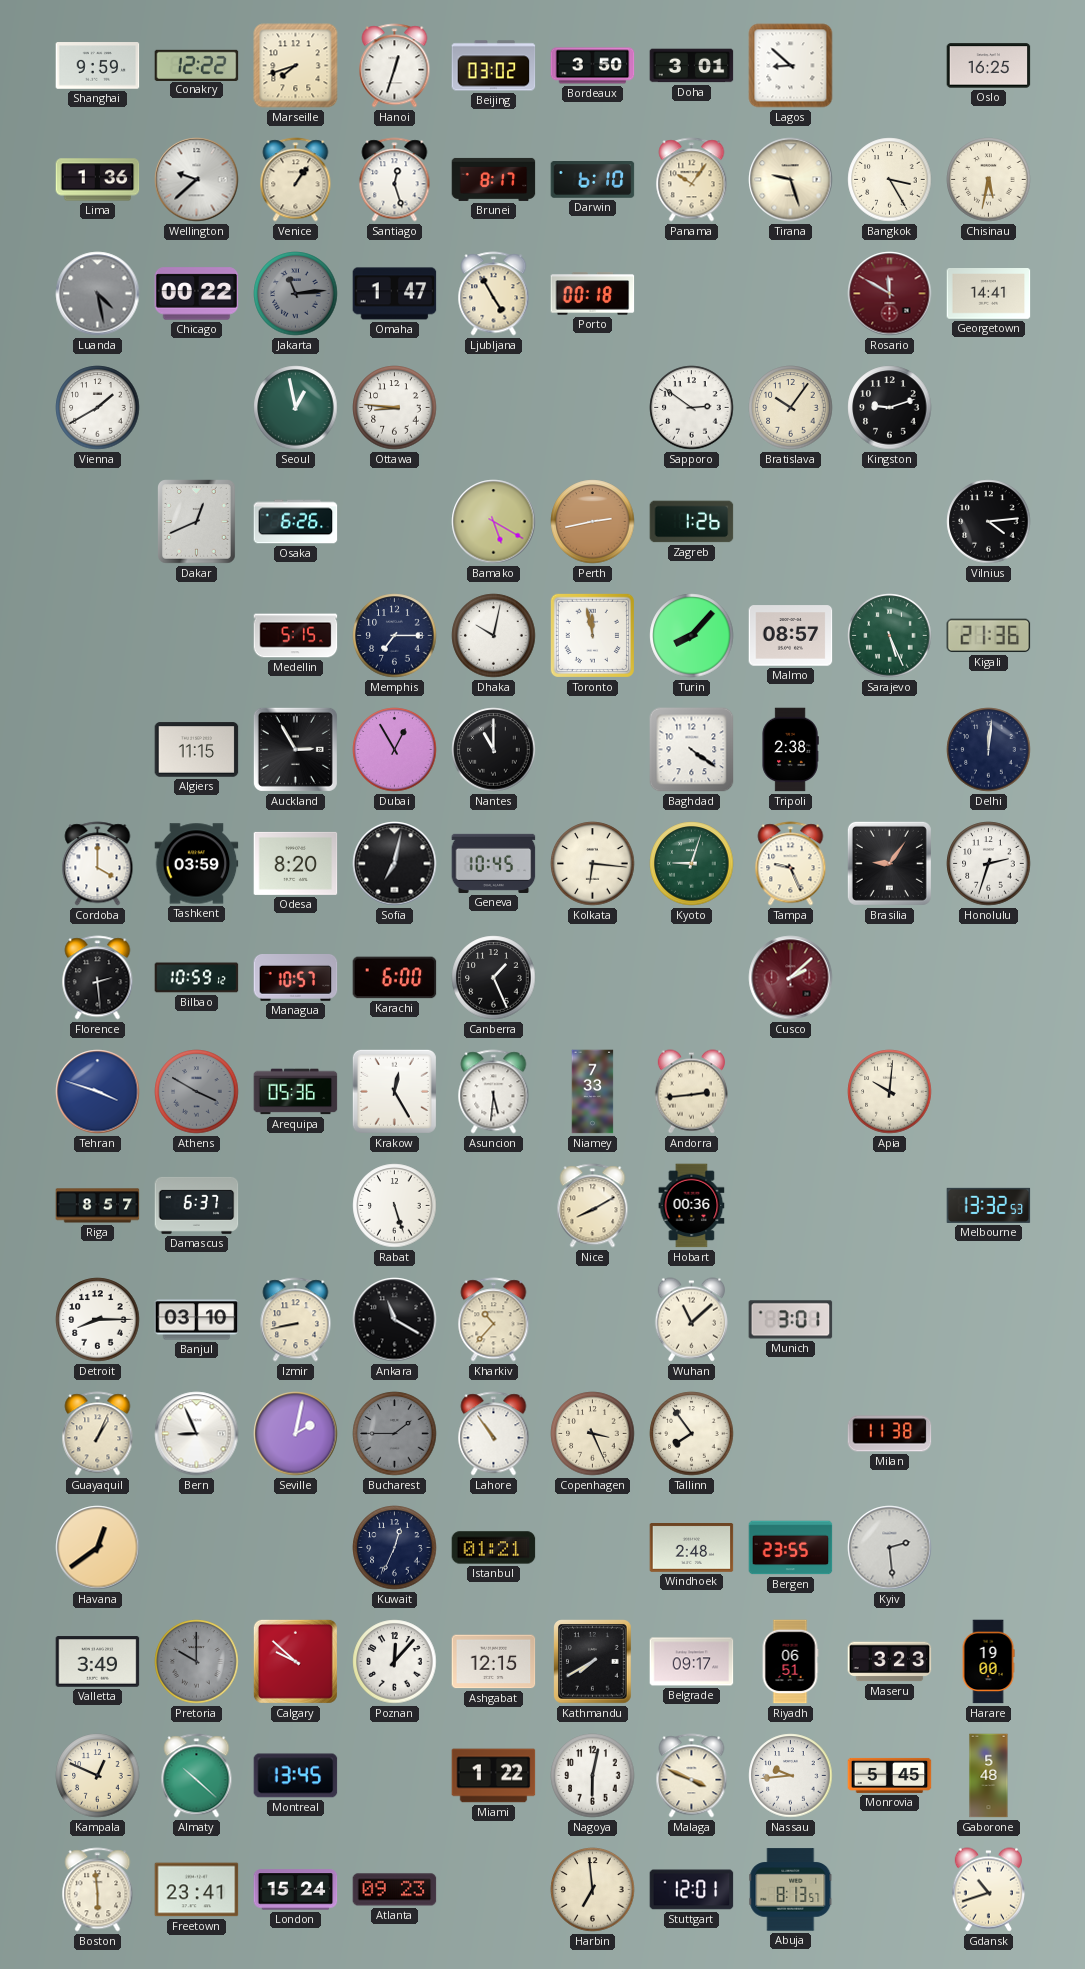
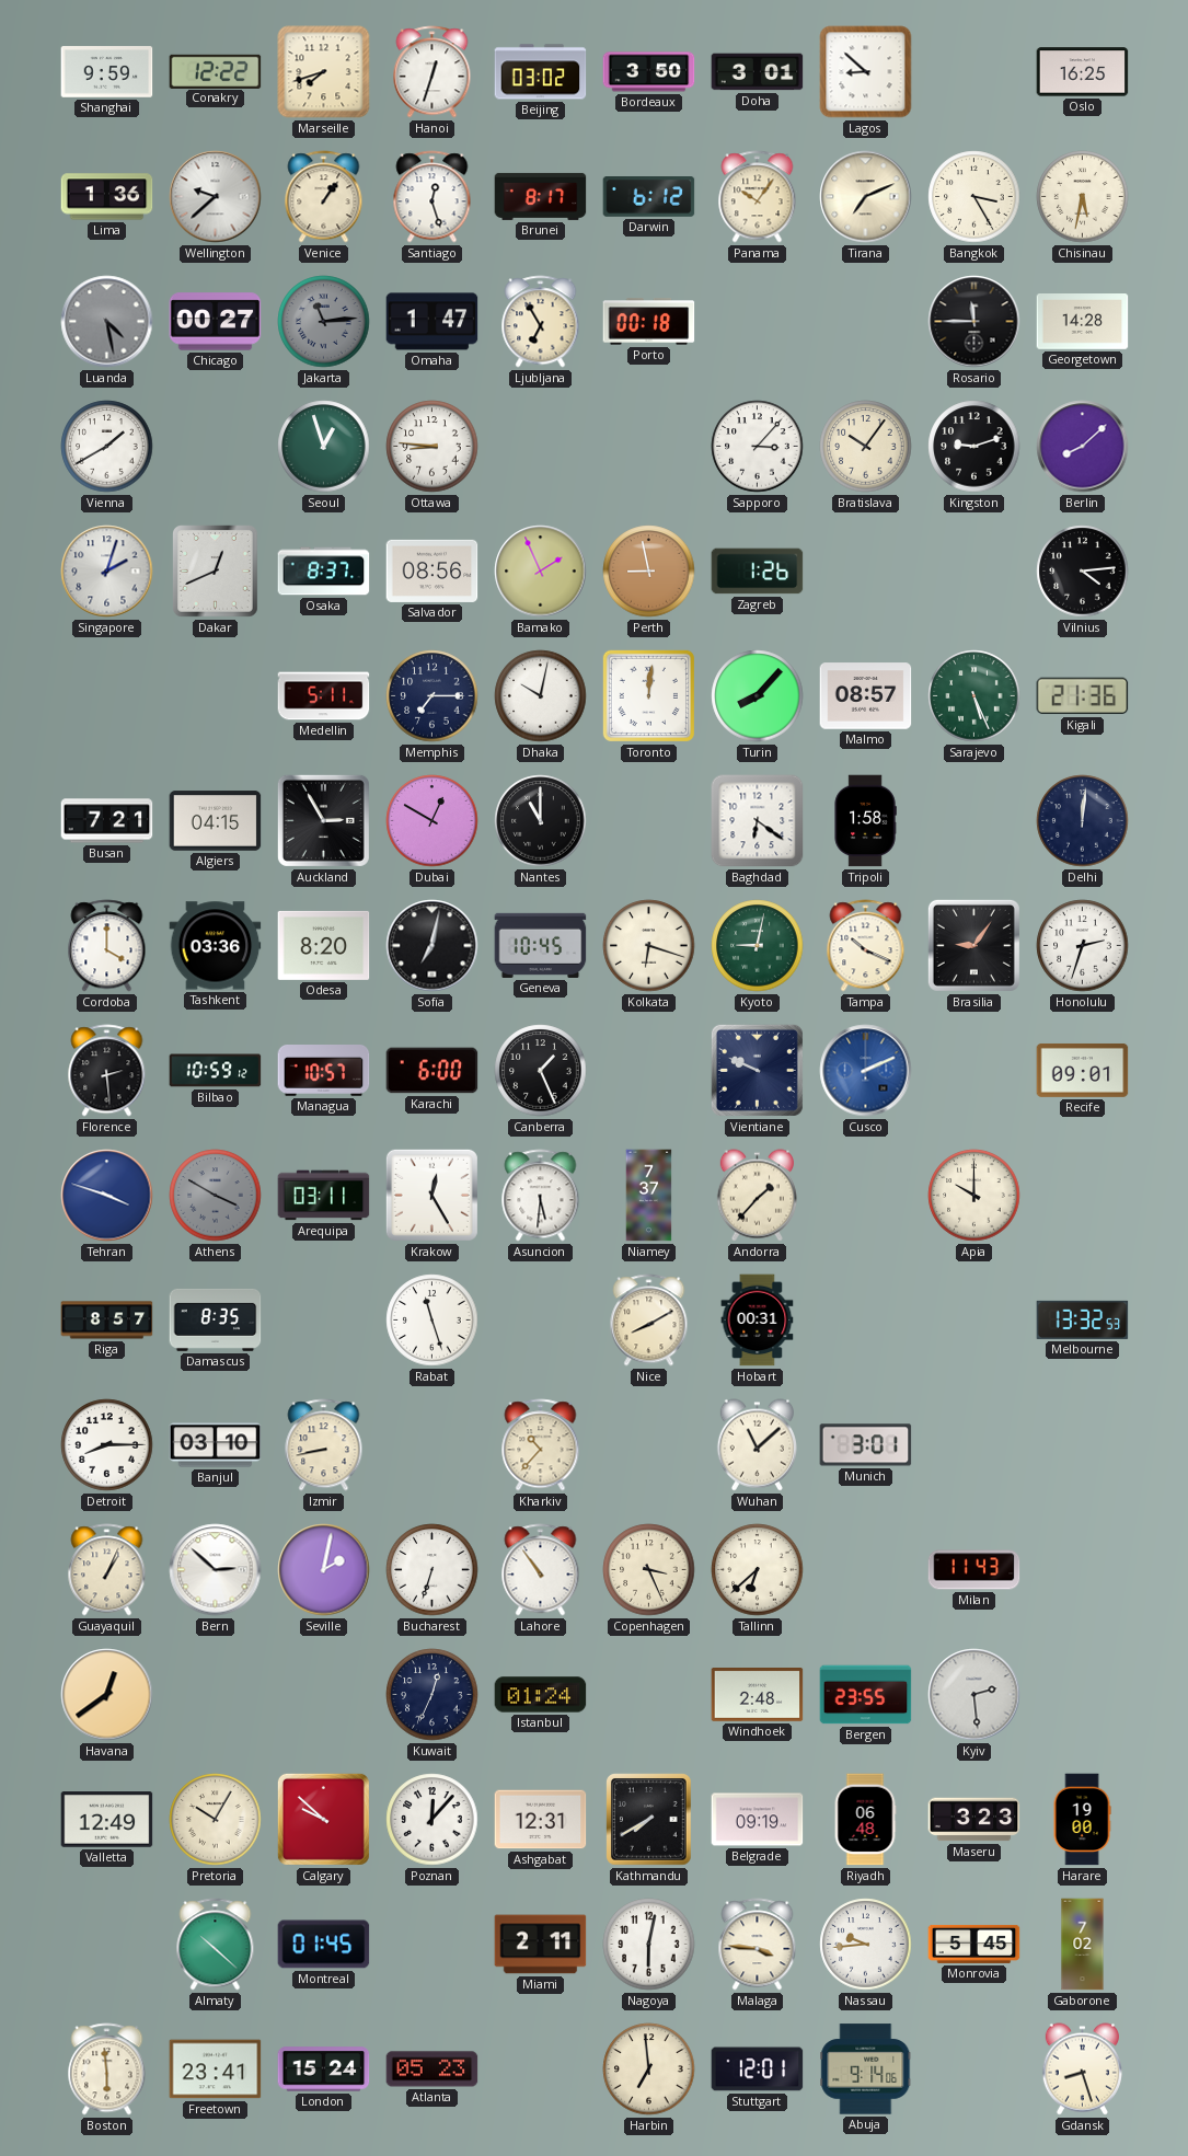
Darwin: 6:10 -> 6:12 (649, 197)
Tirana: 9:27 -> 7:11 (866, 197)
Chicago: 00:22 -> 00:27 (216, 322)
Ljubljana: 4:55 -> 6:55 (541, 322)
Rosario: 11:50 -> 11:45 (974, 322)
Rosario dial: burgundy -> black (974, 322)
Georgetown: 14:41 -> 14:28 (1083, 322)
Seoul: 12:58 -> 12:57 (324, 447)
Sapporo: 2:51 -> 3:07 (758, 447)
Berlin: none -> 8:08 (1083, 447)
Singapore: none -> 2:03 (107, 572)
Osaka: 6:26 -> 8:37 (324, 572)
Salvador: none -> 08:56 (432, 570)
Bamako: 5:20 -> 1:56 (541, 572)
Perth: 2:43 -> 8:58 (649, 572)
Medellin: 5:15 -> 5:11 (324, 696)
Toronto: 11:58 -> 12:01 (648, 695)
Busan: none -> 7:21 (107, 821)
Algiers: 11:15 -> 04:15 (216, 821)
Dubai: 12:55 -> 12:50 (432, 821)
Baghdad: 4:21 -> 6:21 (758, 821)
Tripoli: 2:38 -> 1:58 (865, 821)
Tashkent: 03:59 -> 03:36 (216, 946)
Kolkata: 6:16 -> 6:18 (649, 946)
Kyoto: 9:03 -> 9:02 (758, 946)
Tampa: 9:26 -> 10:19 (866, 946)
Vientiane: none -> 9:49 (757, 1070)
Cusco: 2:08 -> 2:11 (866, 1071)
Cusco dial: burgundy -> blue (866, 1071)
Recife: none -> 09:01 (1083, 1070)
Arequipa: 05:36 -> 03:11 (324, 1196)
Niamey: 7:33 -> 7:37 (649, 1196)
Andorra: 2:44 -> 1:37 (757, 1196)
Apia: 10:01 -> 10:00 (974, 1196)
Damascus: 6:37 -> 8:35 (216, 1319)
Rabat: 5:27 -> 11:27 (432, 1321)
Hobart: 00:36 -> 00:31 (758, 1321)
Ankara: 11:20 -> none (395, 1320)
Bern: 8:56 -> 2:52 (216, 1570)
Bucharest: 1:45 -> 6:33 (432, 1570)
Bucharest dial: grey -> white (432, 1570)
Tallinn: 7:54 -> 6:38 (758, 1570)
Milan: 11:38 -> 11:43 (974, 1570)
Istanbul: 01:21 -> 01:24 (541, 1695)
Valletta: 3:49 -> 12:49 (107, 1820)
Pretoria: 10:00 -> 10:05 (216, 1820)
Pretoria dial: grey -> cream (216, 1820)
Ashgabat: 12:15 -> 12:31 (541, 1820)
Belgrade: 09:17 -> 09:19 (758, 1820)
Riyadh: 06:51 -> 06:48 (865, 1820)
Kampala: 12:49 -> none (98, 1776)
Montreal: 13:45 -> 01:45 (324, 1945)
Miami: 1:22 -> 2:11 (541, 1945)
Malaga: 3:49 -> 3:46 (758, 1945)
Gaborone: 5:48 -> 7:02 (1083, 1945)
Atlanta: 09:23 -> 05:23 (432, 2069)
Abuja: 8:13 -> 9:14 (866, 2069)
Gdansk: 10:42 -> 8:27 (1082, 2069)
